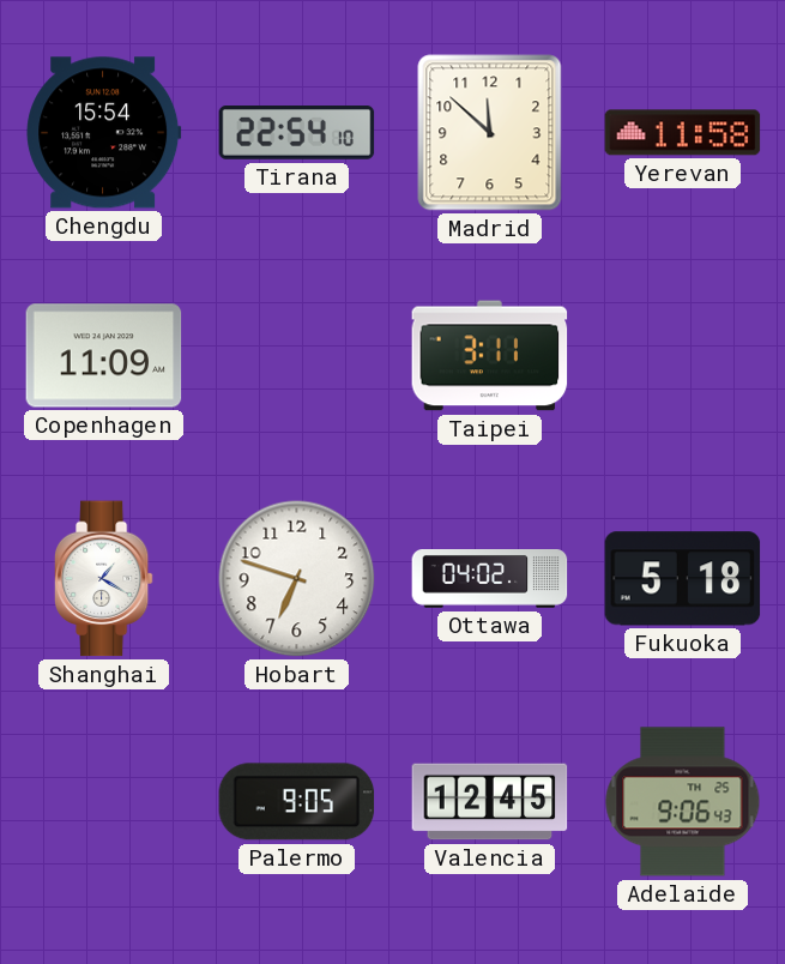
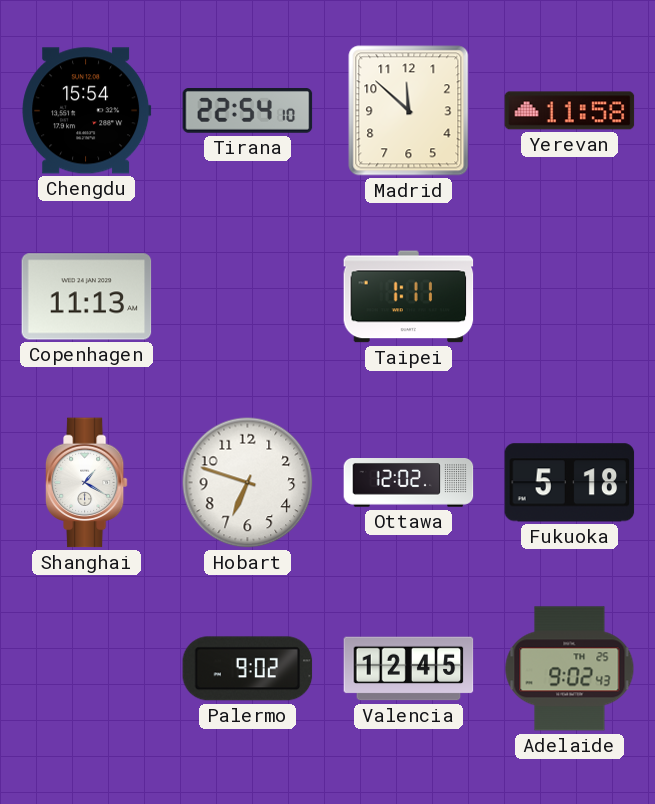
Copenhagen: 11:09 -> 11:13 (87, 297)
Taipei: 3:11 -> 1:11 (409, 297)
Ottawa: 04:02 -> 12:02 (409, 483)
Palermo: 9:05 -> 9:02 (248, 669)
Adelaide: 9:06 -> 9:02 (570, 669)
